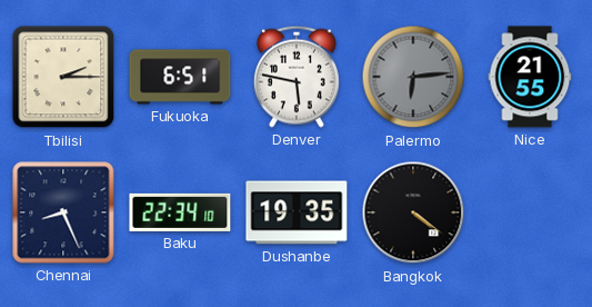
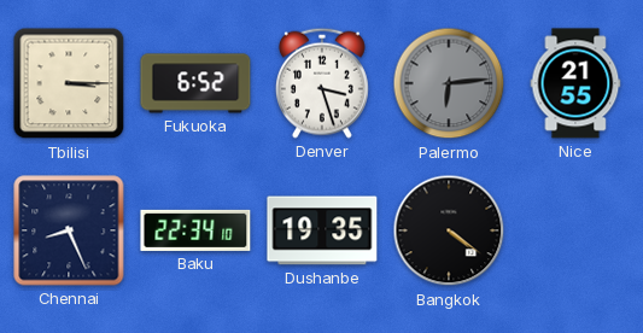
Tbilisi: 2:15 -> 3:15 (69, 83)
Fukuoka: 6:51 -> 6:52 (195, 83)
Denver: 5:47 -> 3:27 (322, 83)
